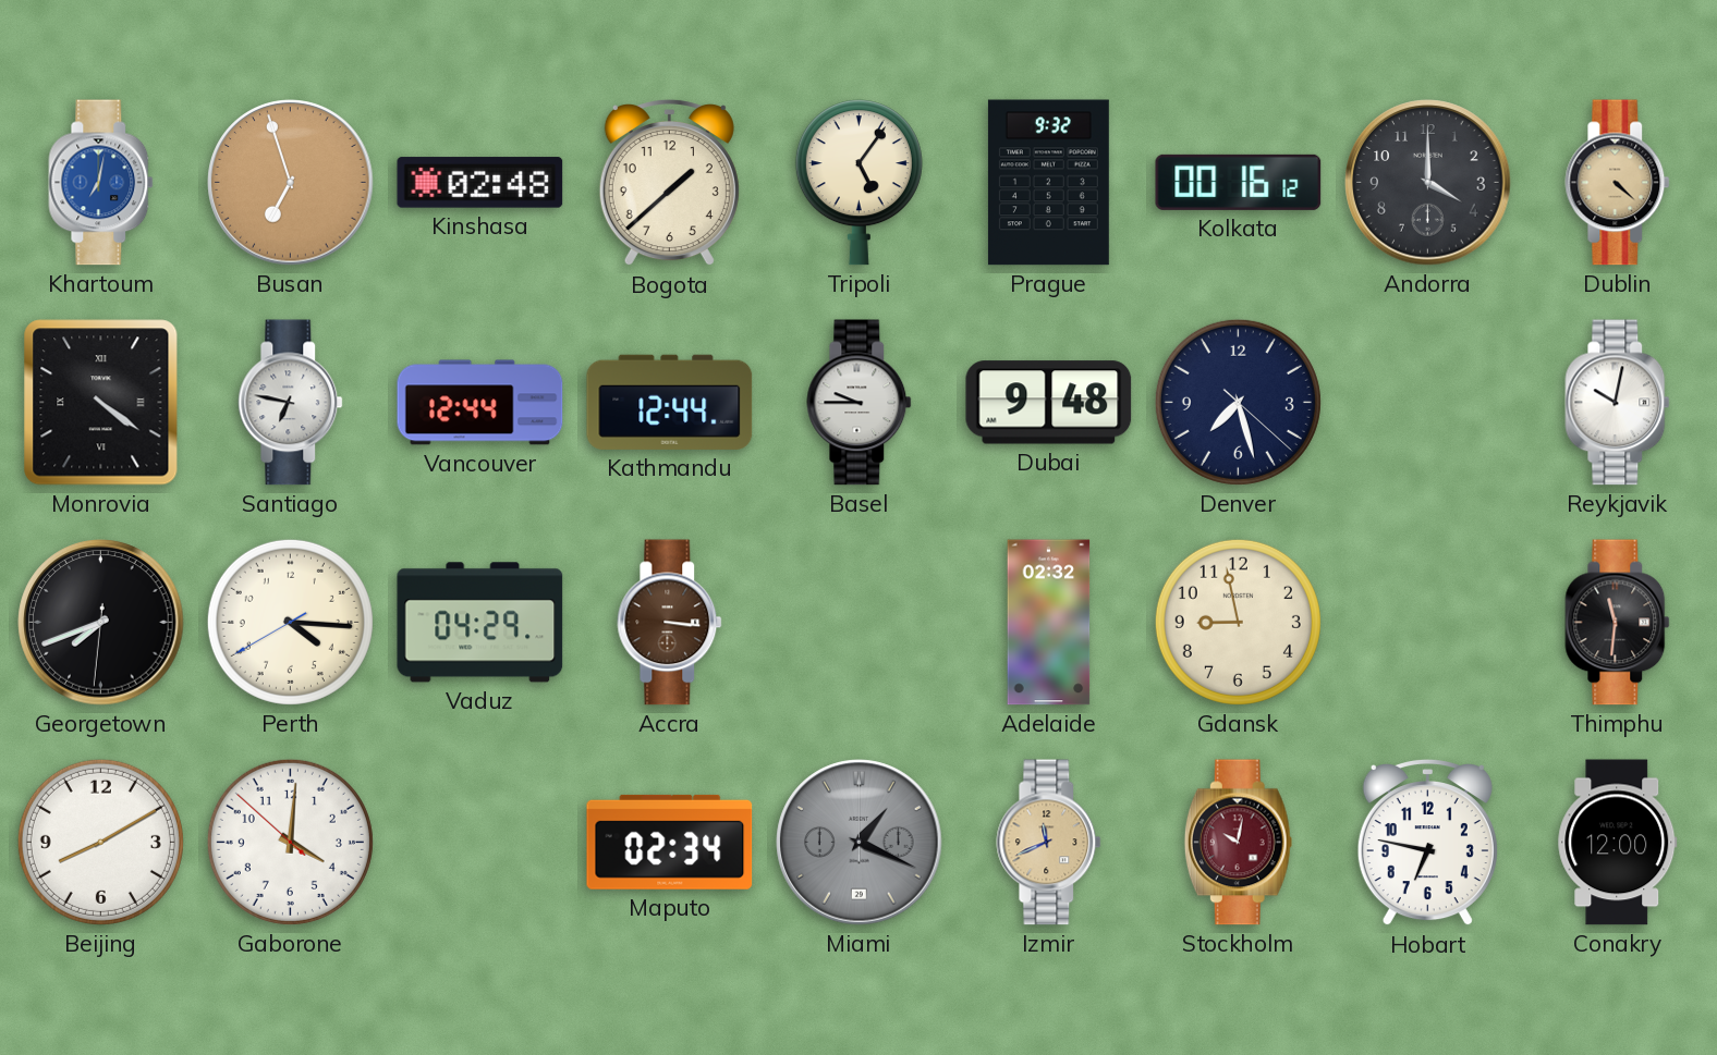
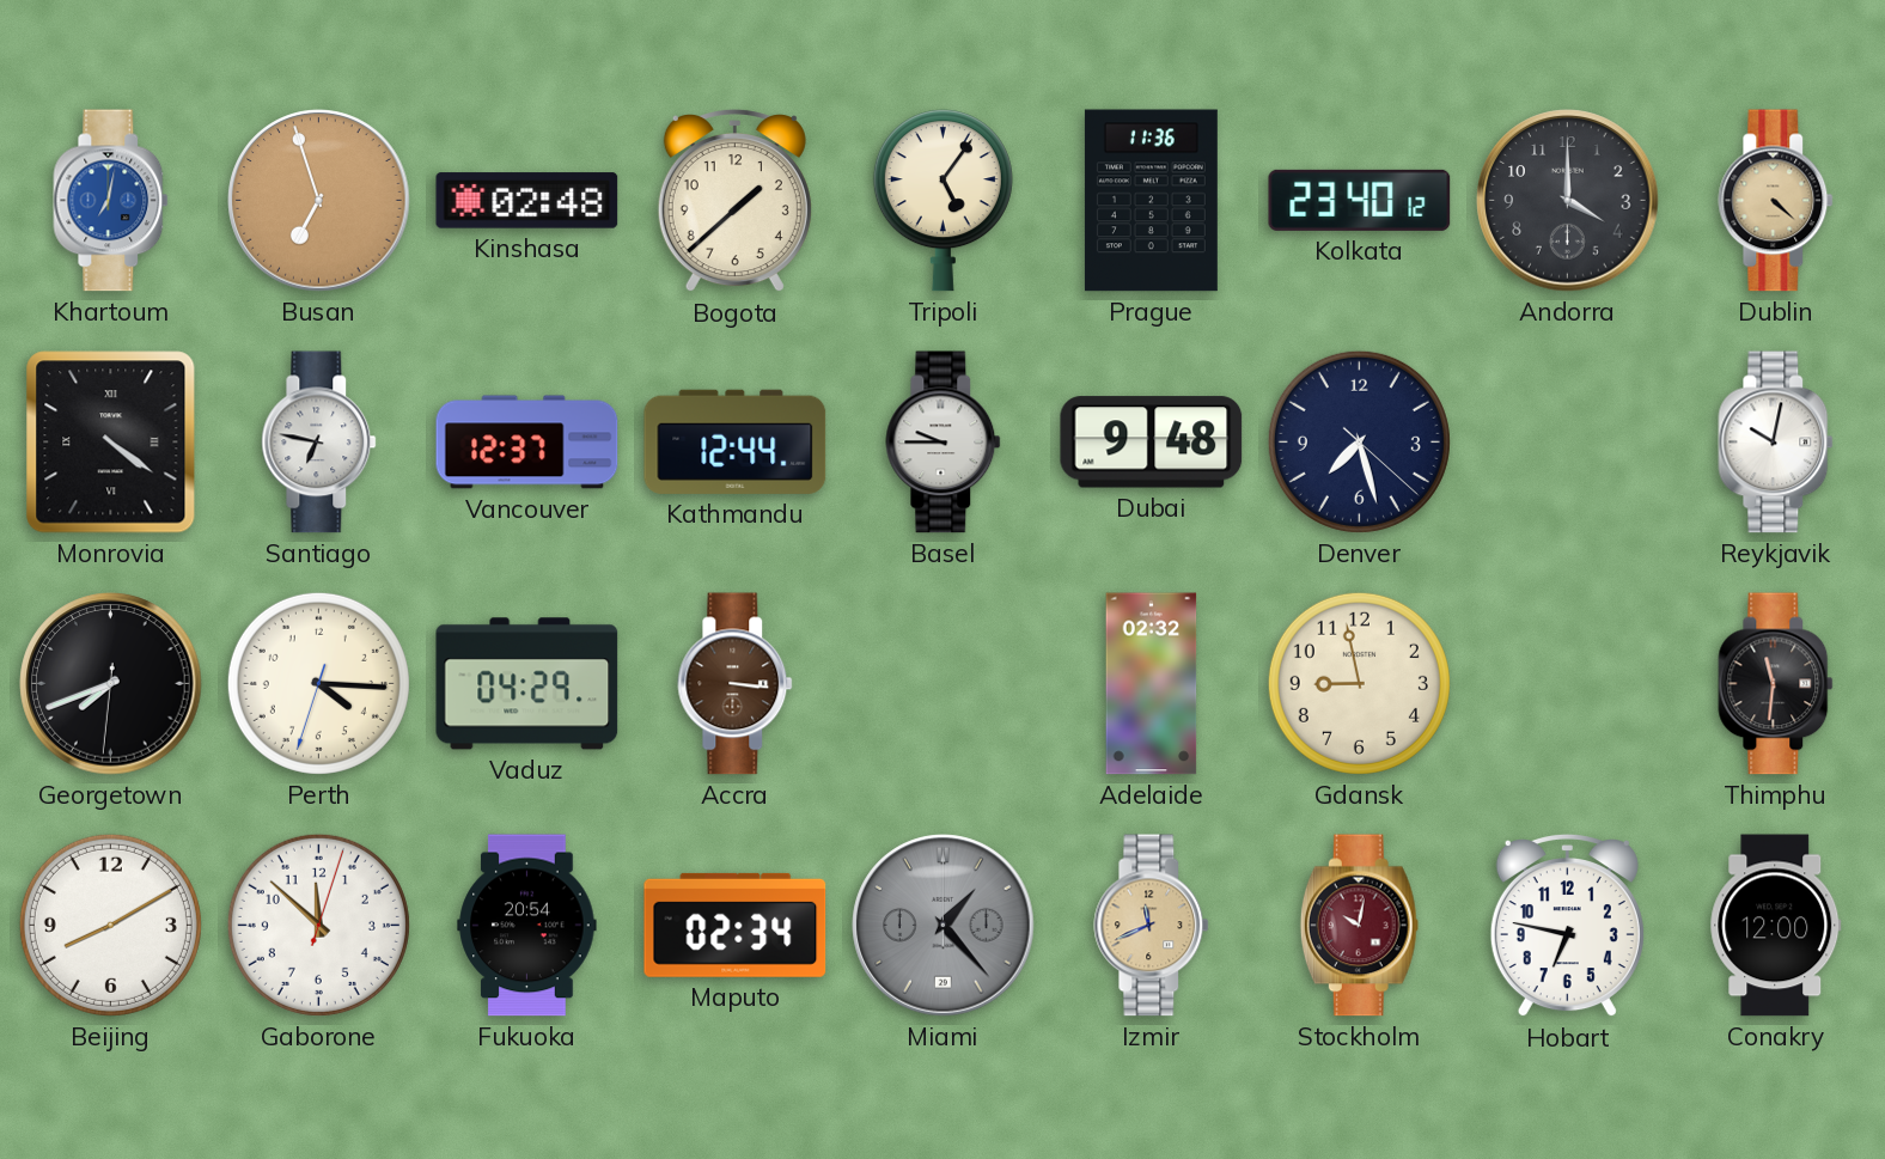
Prague: 9:32 -> 11:36 (1151, 201)
Kolkata: 00:16 -> 23:40 (1360, 200)
Vancouver: 12:44 -> 12:37 (527, 443)
Perth: 4:15:40 -> 4:15:33 (318, 683)
Gaborone: 4:00 -> 11:52 (318, 925)
Fukuoka: none -> 20:54 (527, 926)
Miami: 1:19 -> 1:23 (944, 926)
